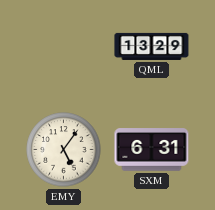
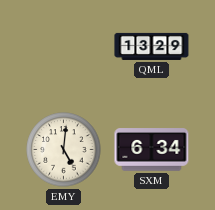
EMY: 5:06 -> 5:01 (64, 150)
SXM: 6:31 -> 6:34 (152, 150)
